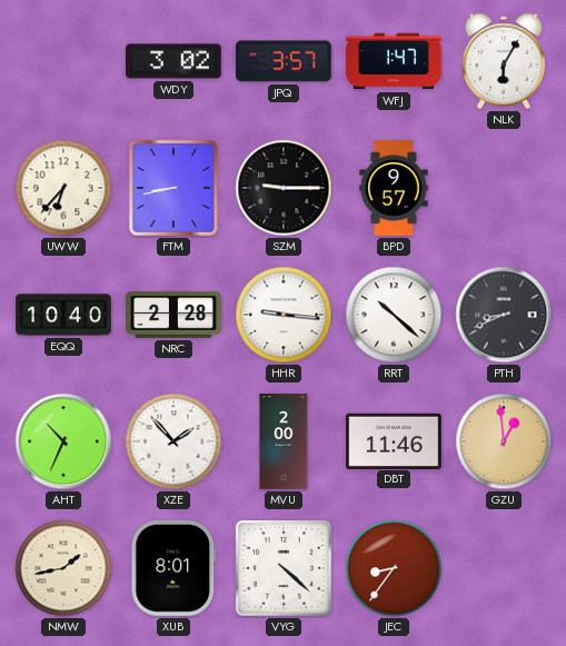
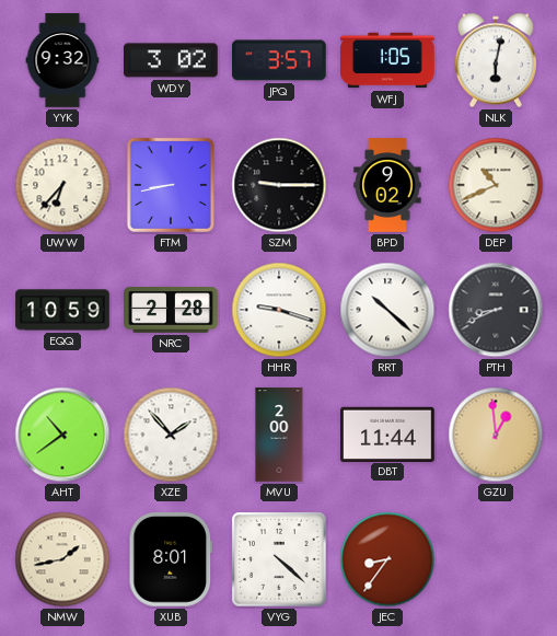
YYK: none -> 9:32 (62, 60)
WFJ: 1:47 -> 1:05 (387, 60)
NLK: 6:05 -> 6:02 (495, 60)
BPD: 9:57 -> 9:02 (387, 185)
DEP: none -> 10:41 (496, 185)
EQQ: 10:40 -> 10:59 (62, 310)
HHR: 9:16 -> 9:18 (279, 310)
AHT: 10:34 -> 10:39 (62, 435)
DBT: 11:46 -> 11:44 (387, 433)
